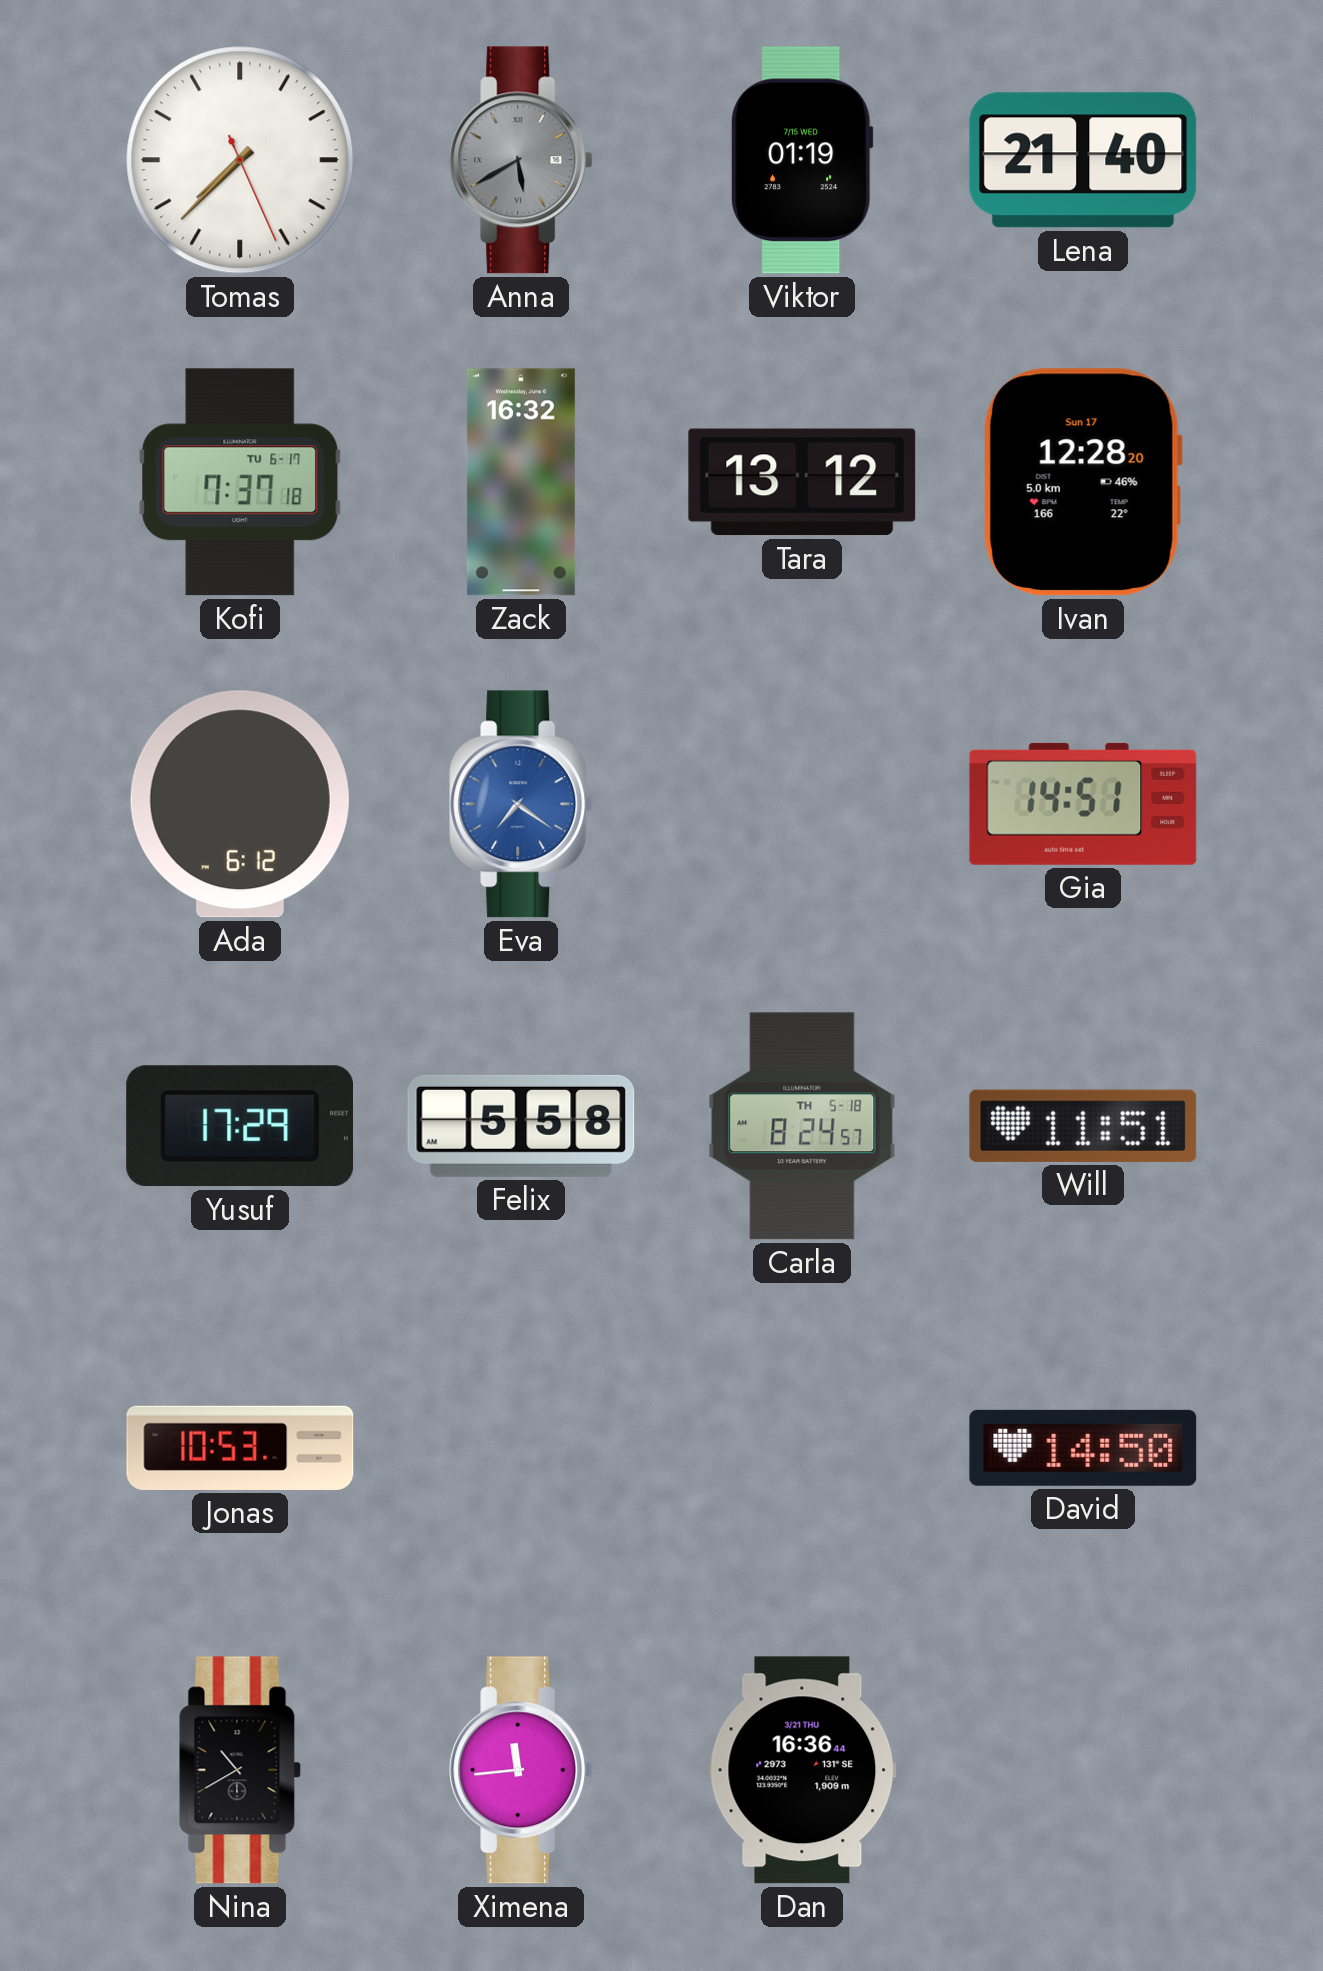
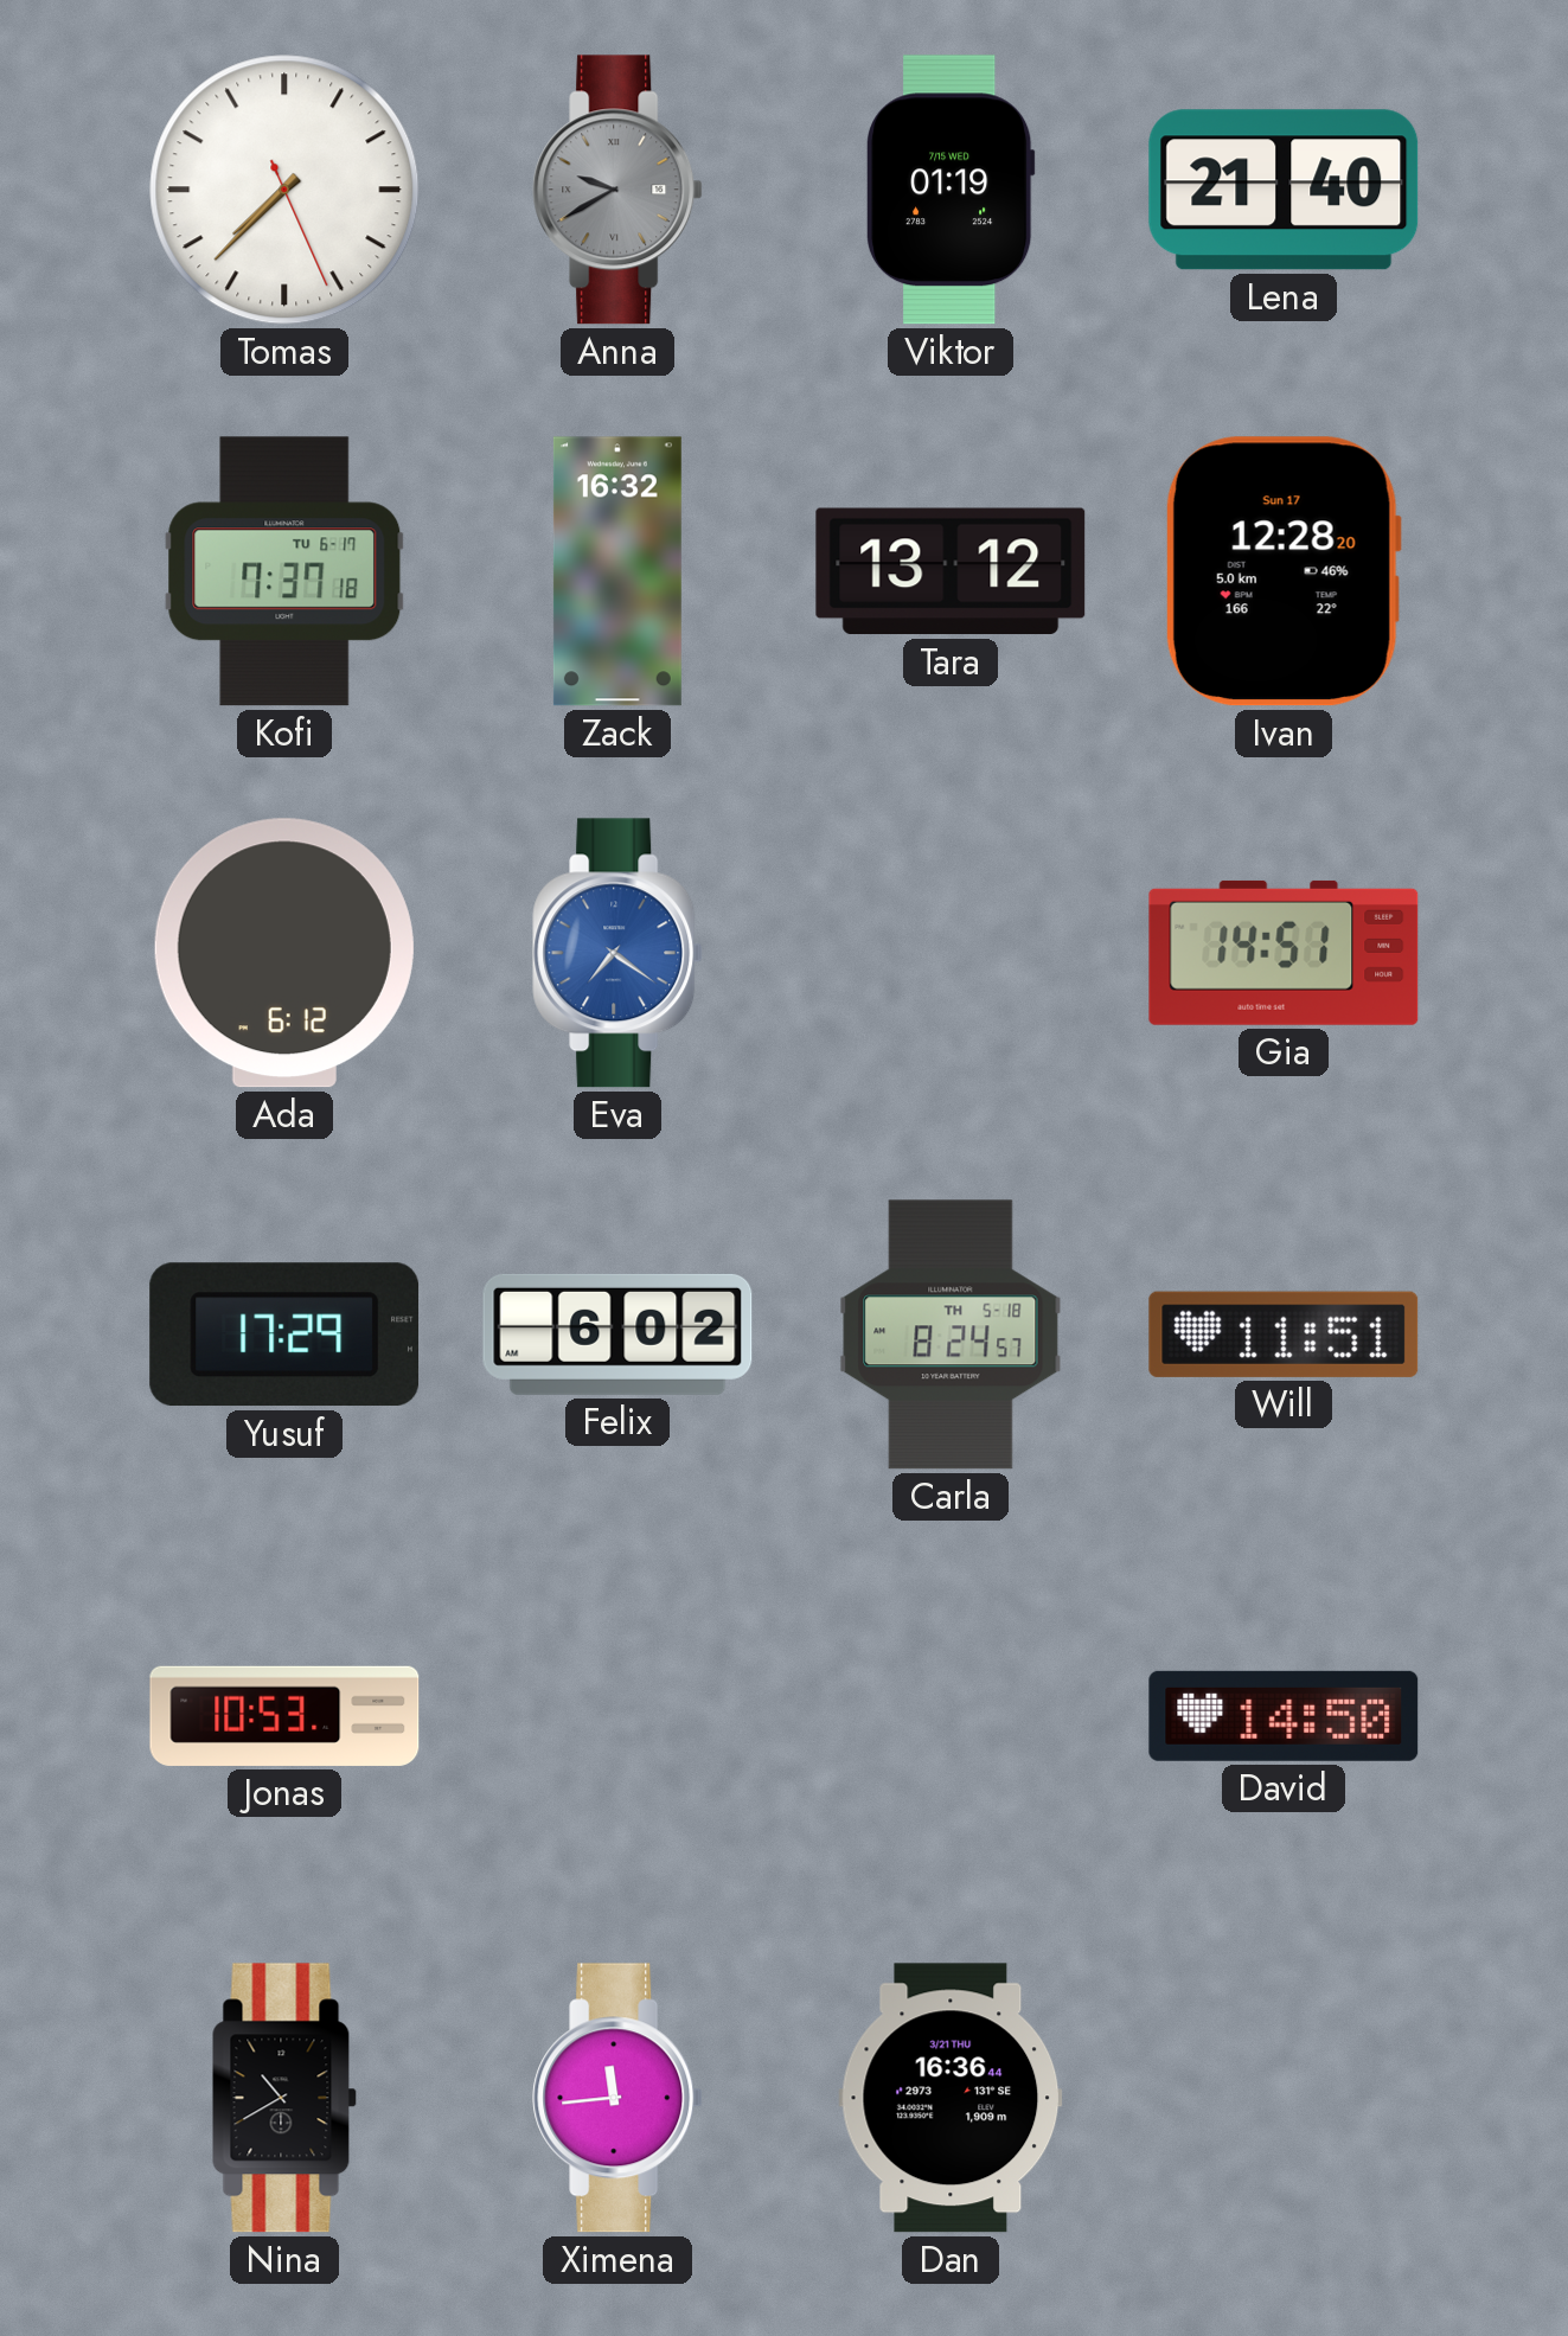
Anna: 5:40 -> 9:40 (617, 190)
Felix: 5:58 -> 6:02 (617, 1335)
